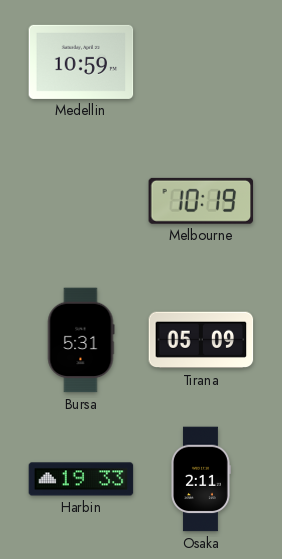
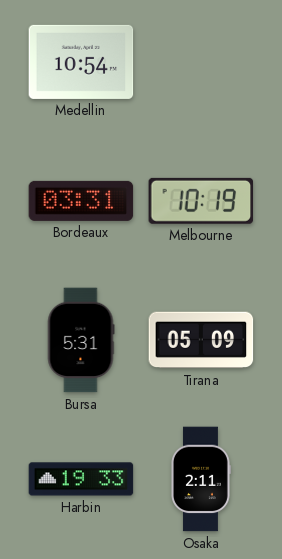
Medellin: 10:59 -> 10:54 (81, 62)
Bordeaux: none -> 03:31 (81, 201)
